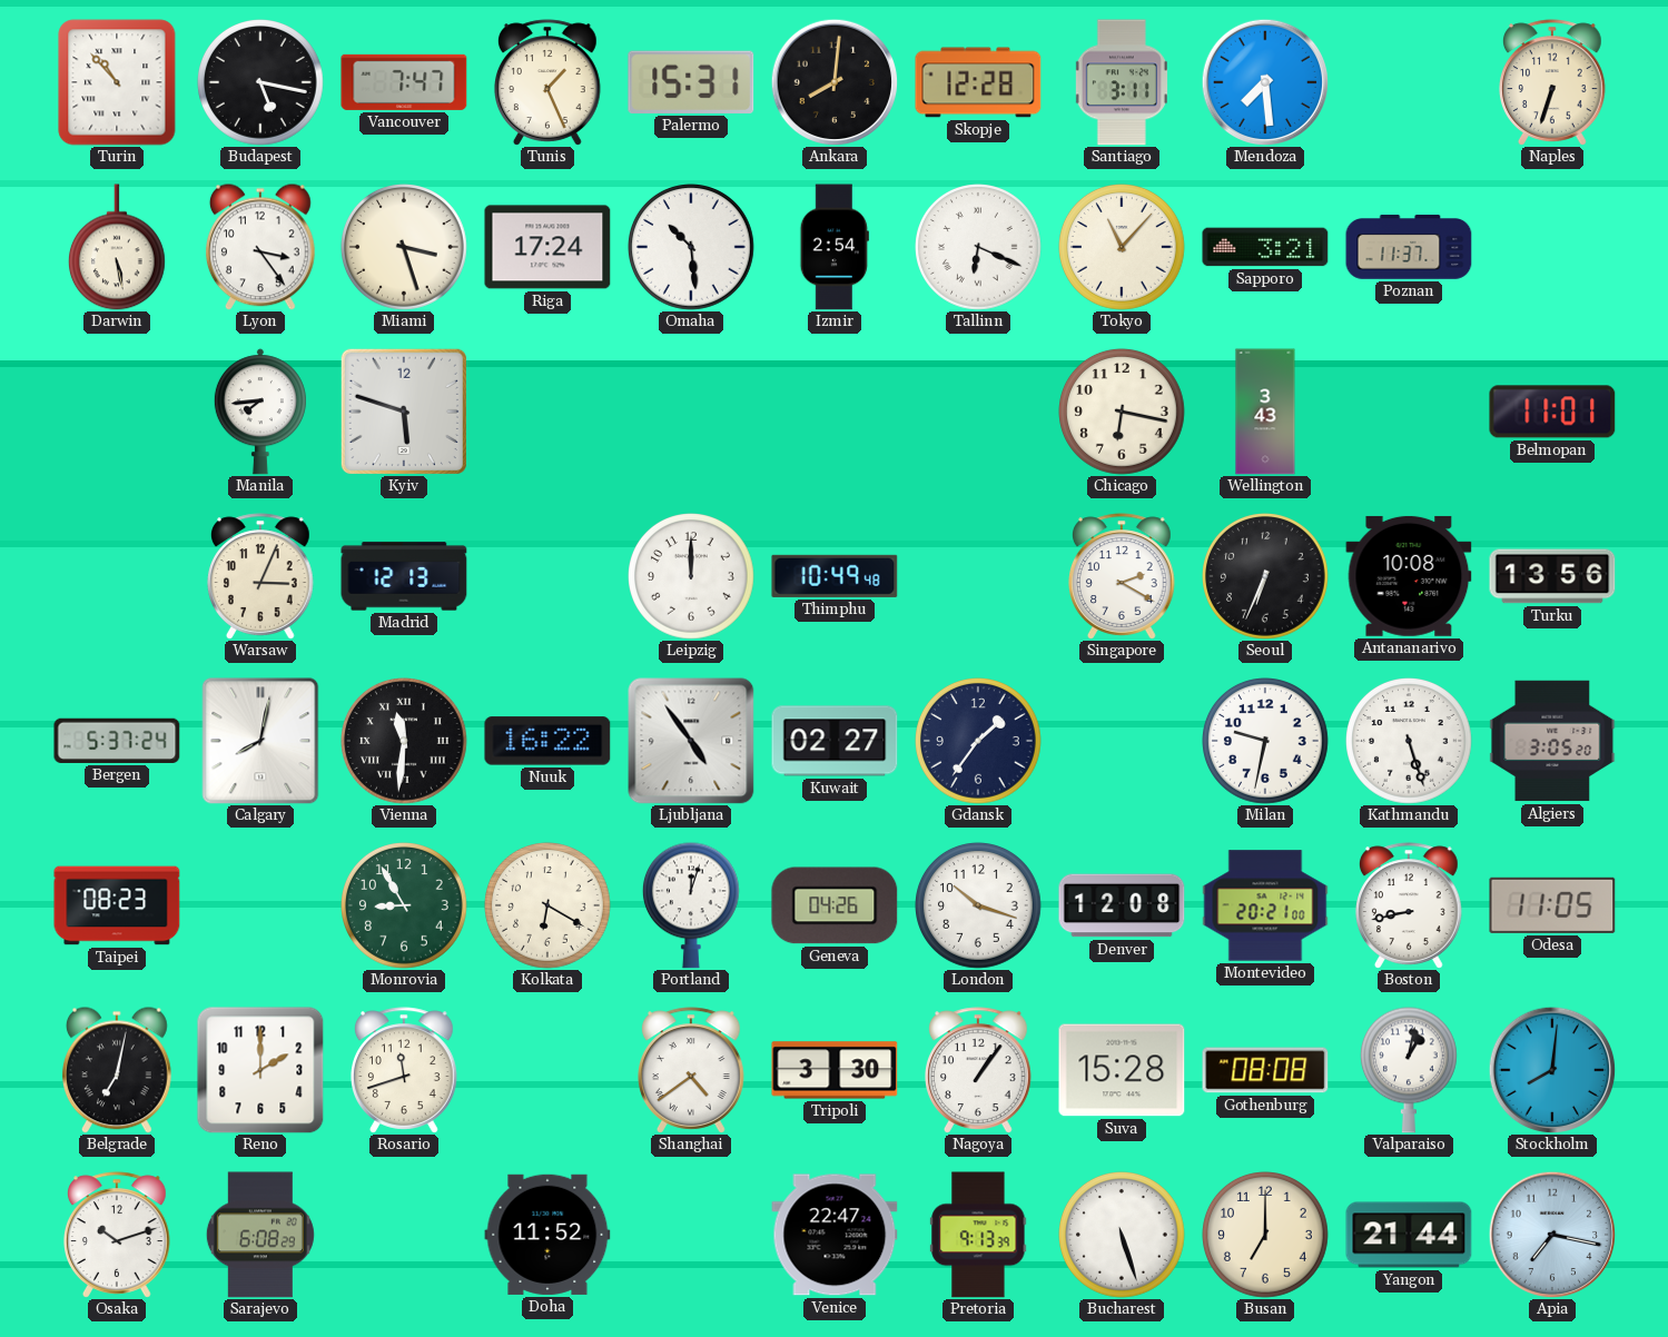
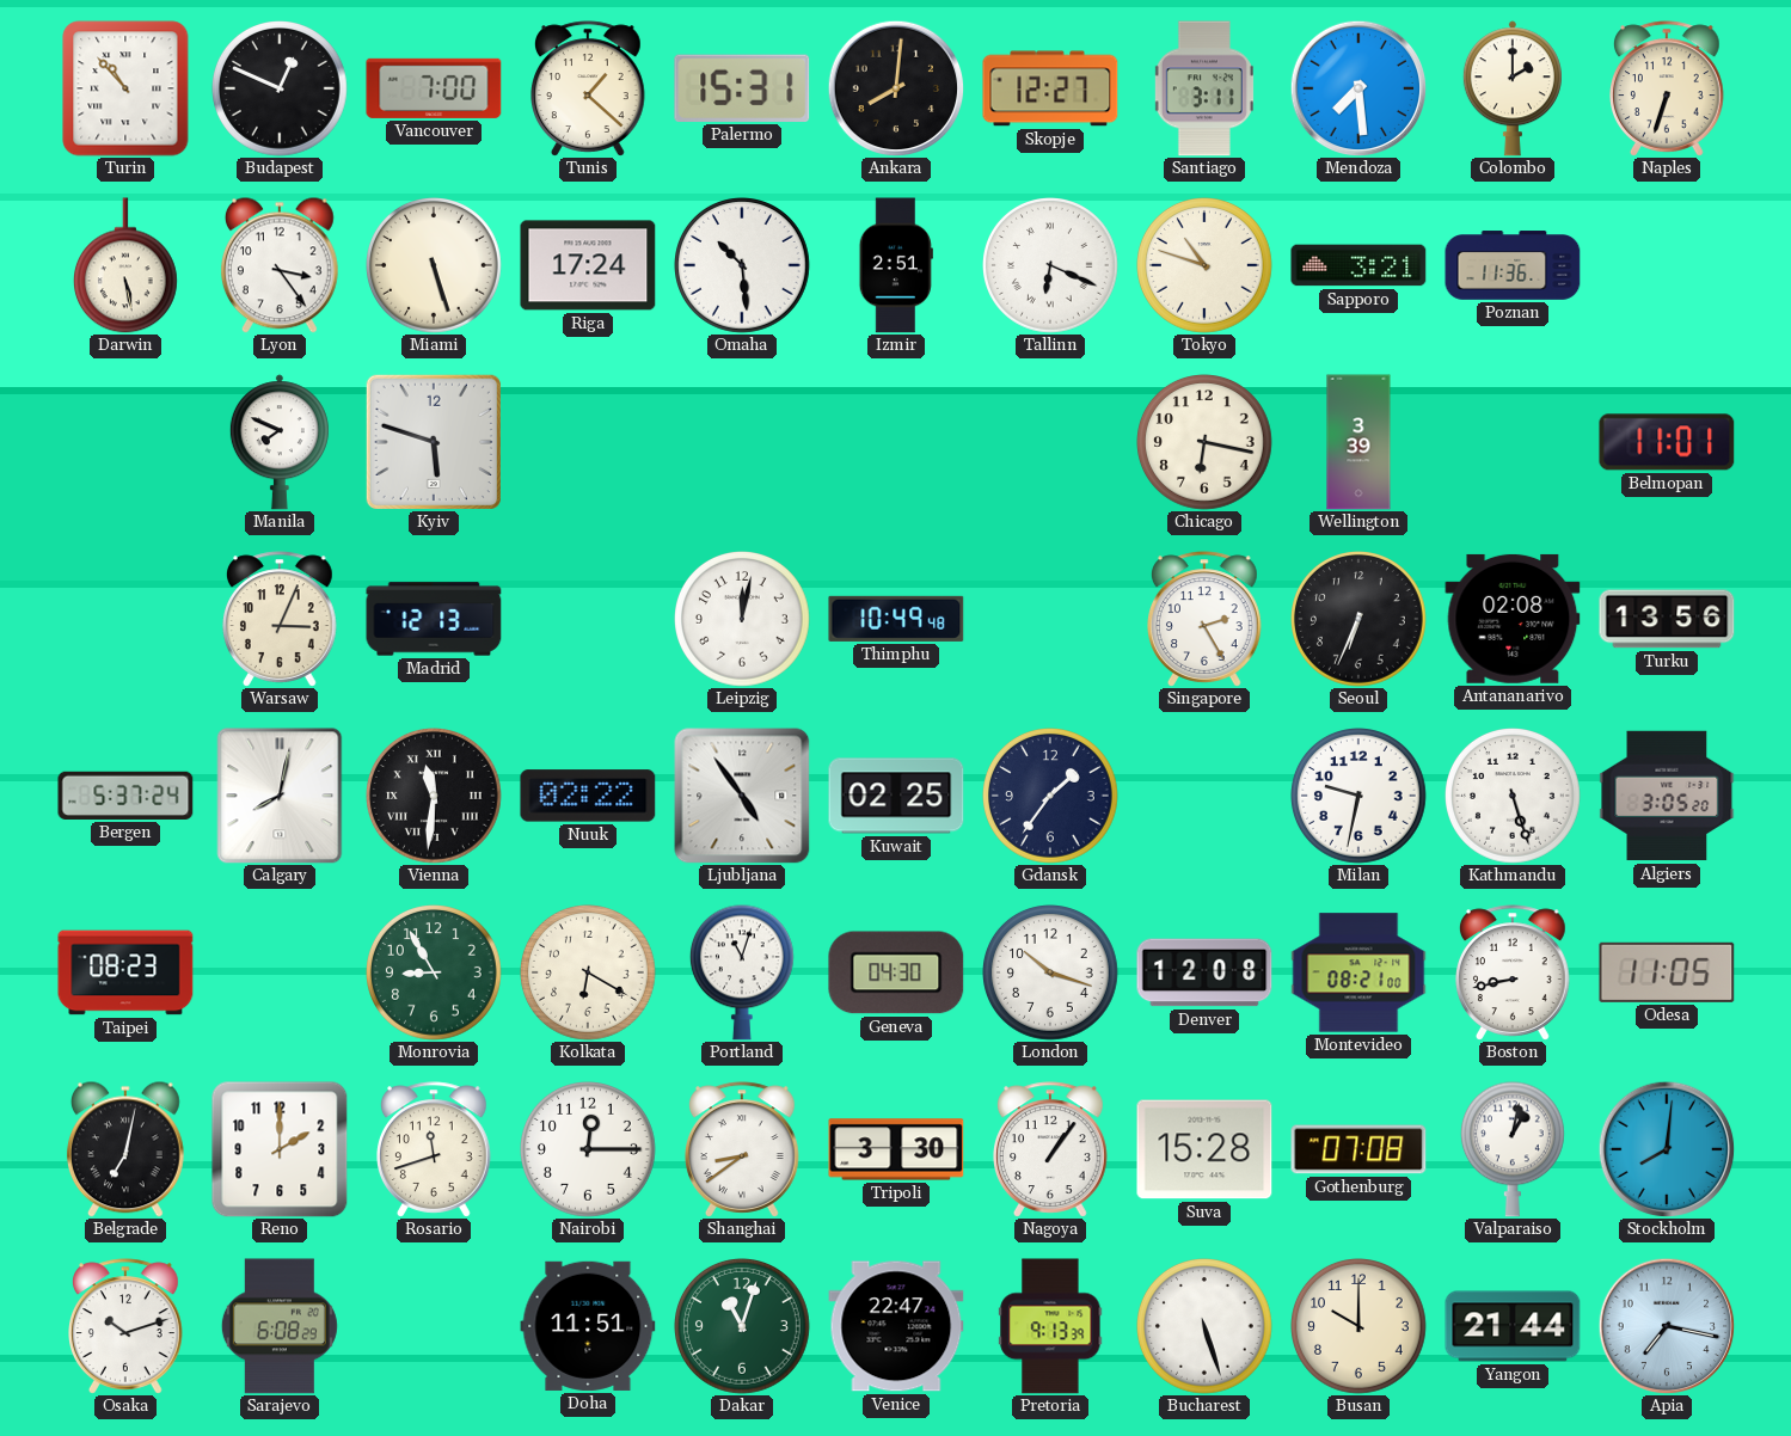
Budapest: 5:17 -> 12:49 (281, 90)
Vancouver: 7:47 -> 7:00 (434, 88)
Tunis: 1:26 -> 1:22 (589, 88)
Skopje: 12:28 -> 12:27 (1050, 88)
Colombo: none -> 2:00 (1513, 88)
Miami: 3:27 -> 5:27 (435, 266)
Izmir: 2:54 -> 2:51 (896, 265)
Tokyo: 11:07 -> 10:48 (1206, 266)
Poznan: 11:37 -> 11:36 (1513, 265)
Manila: 7:44 -> 7:49 (280, 442)
Wellington: 3:43 -> 3:39 (1358, 442)
Leipzig: 12:00 -> 12:02 (743, 620)
Singapore: 2:20 -> 2:25 (1206, 619)
Antananarivo: 10:08 -> 02:08 (1513, 619)
Nuuk: 16:22 -> 02:22 (588, 796)
Kuwait: 02:27 -> 02:25 (896, 796)
Portland: 12:03 -> 11:03 (742, 972)
Geneva: 04:26 -> 04:30 (896, 972)
Montevideo: 20:21 -> 08:21 (1358, 972)
Nairobi: none -> 12:15 (589, 1150)
Shanghai: 4:39 -> 8:39 (743, 1149)
Gothenburg: 08:08 -> 07:08 (1358, 1149)
Doha: 11:52 -> 11:51 (588, 1326)
Dakar: none -> 11:03 (743, 1327)
Busan: 7:00 -> 10:00 (1360, 1327)
